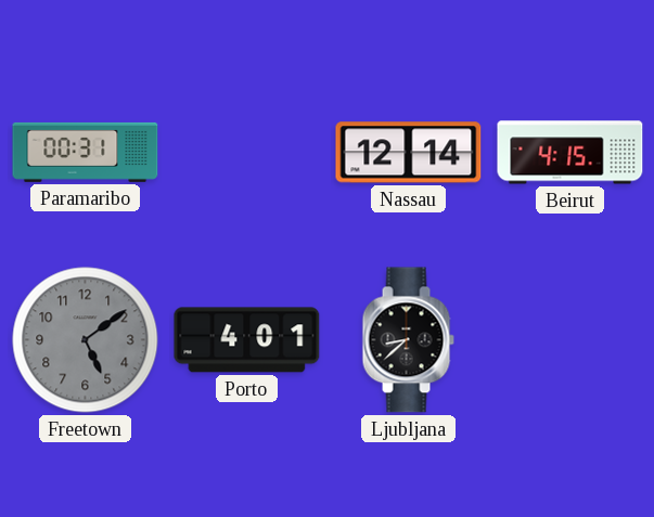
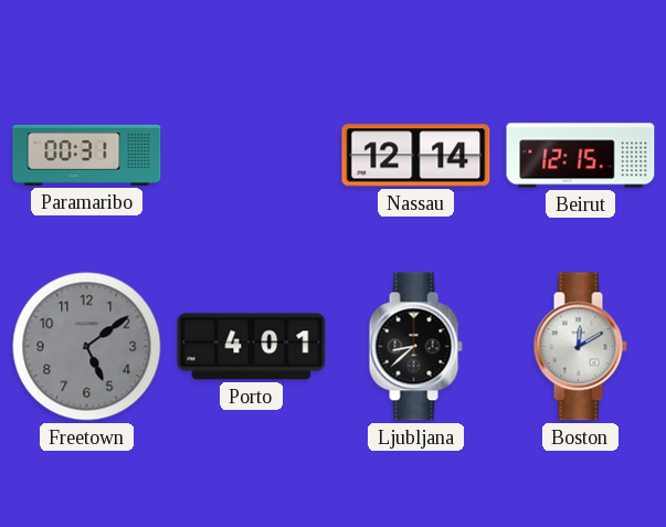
Beirut: 4:15 -> 12:15 (581, 156)
Boston: none -> 12:10 (580, 347)
